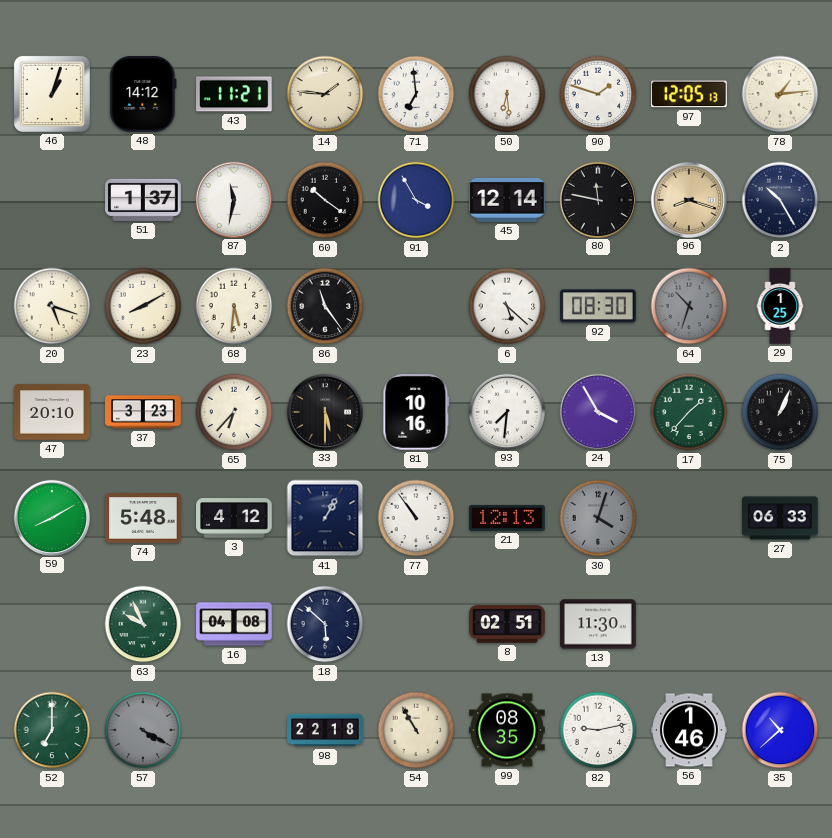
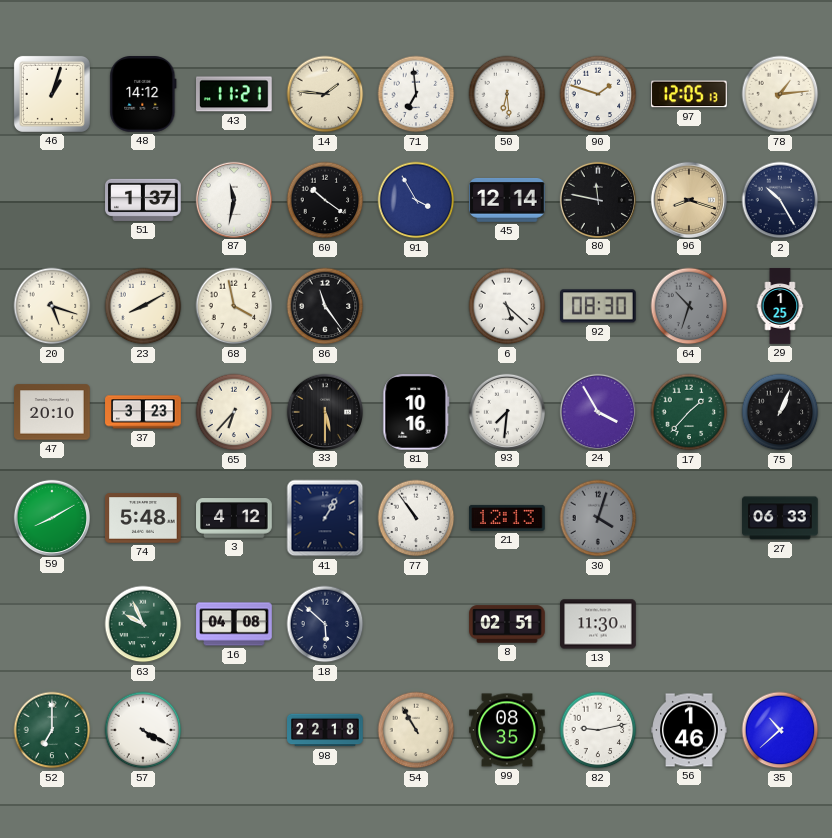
68: 5:31 -> 3:58 (234, 306)
57 dial: grey -> white (143, 730)
